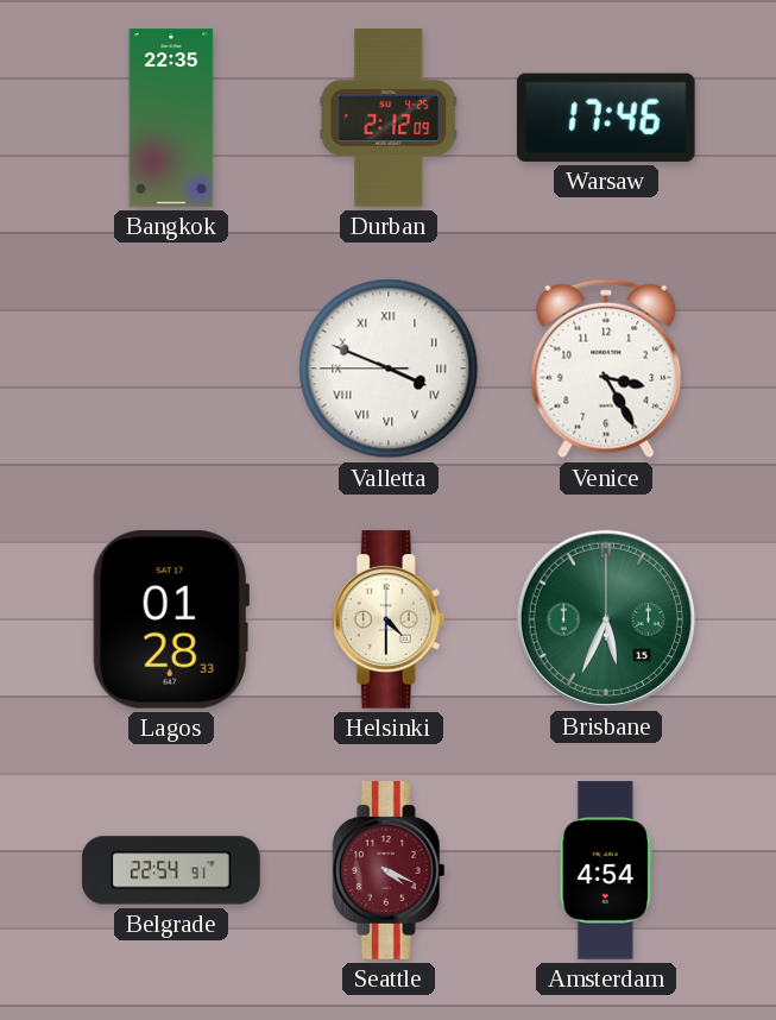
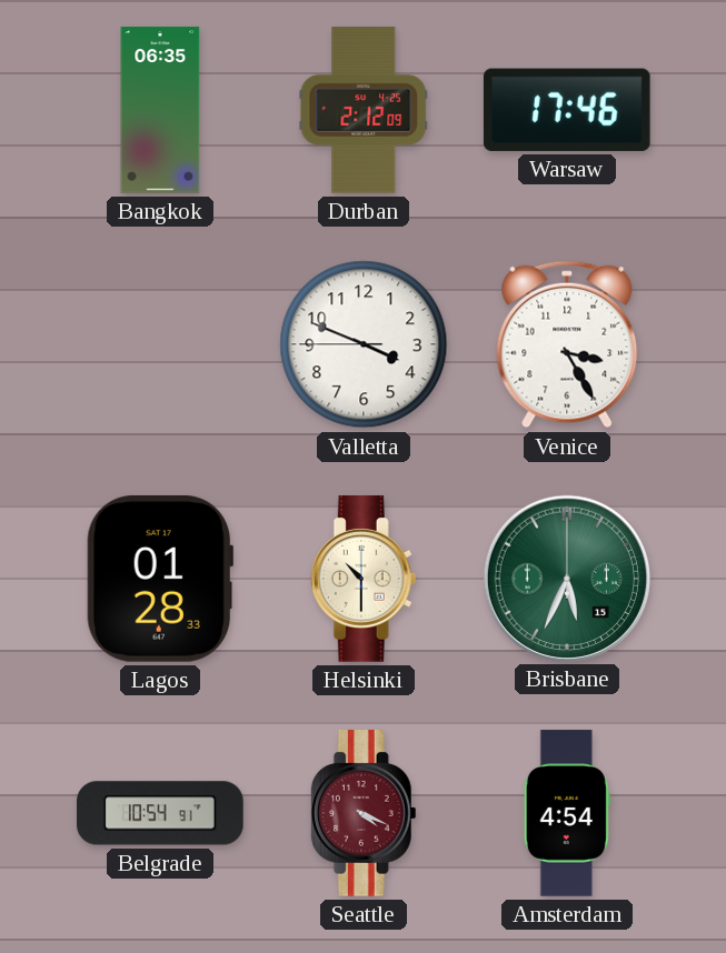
Bangkok: 22:35 -> 06:35 (160, 110)
Valletta numerals: Roman -> Arabic (364, 344)
Helsinki: 4:30 -> 10:30 (364, 579)
Belgrade: 22:54 -> 10:54 (160, 813)
